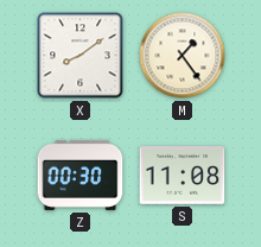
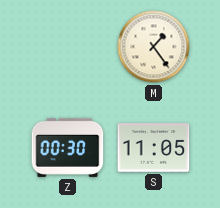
X: 8:09 -> none (81, 56)
S: 11:08 -> 11:05 (154, 148)
